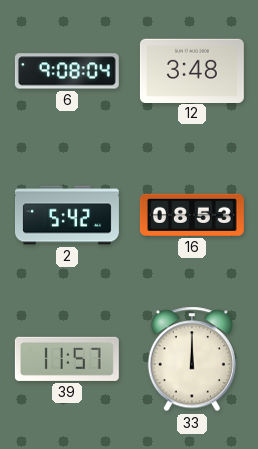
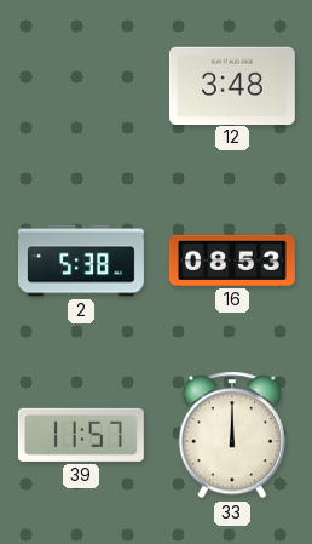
6: 9:08 -> none (67, 71)
2: 5:42 -> 5:38 (81, 260)
